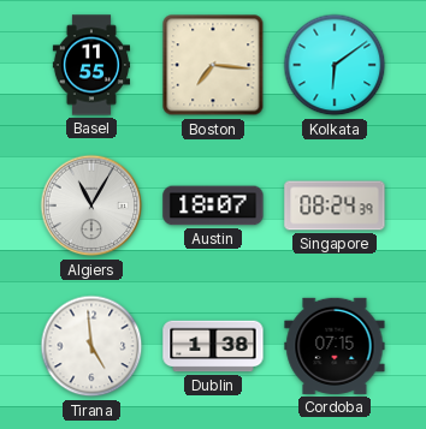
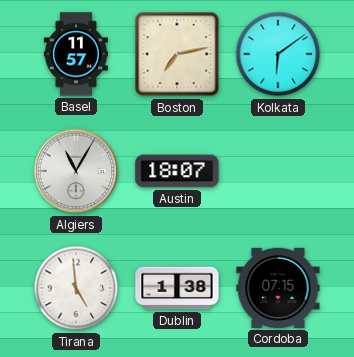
Basel: 11:55 -> 11:57 (75, 54)
Boston: 7:16 -> 7:13 (177, 54)
Singapore: 08:24 -> none (335, 205)
